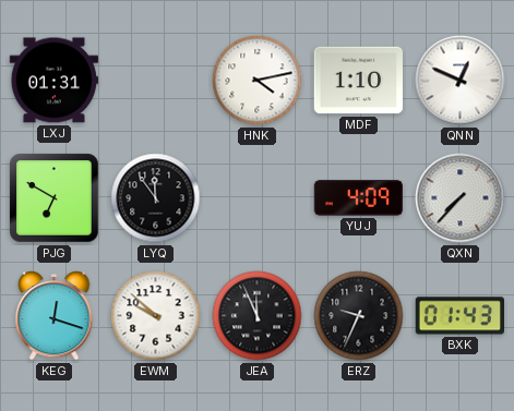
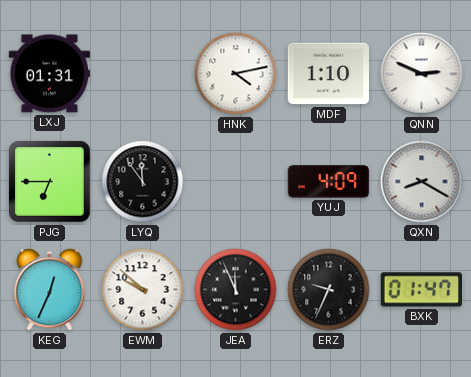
QNN: 12:49 -> 2:49 (422, 74)
PJG: 6:50 -> 6:45 (50, 182)
QXN: 7:37 -> 8:20 (422, 182)
KEG: 12:18 -> 12:34 (50, 290)
BXK: 01:43 -> 01:47 (421, 290)
